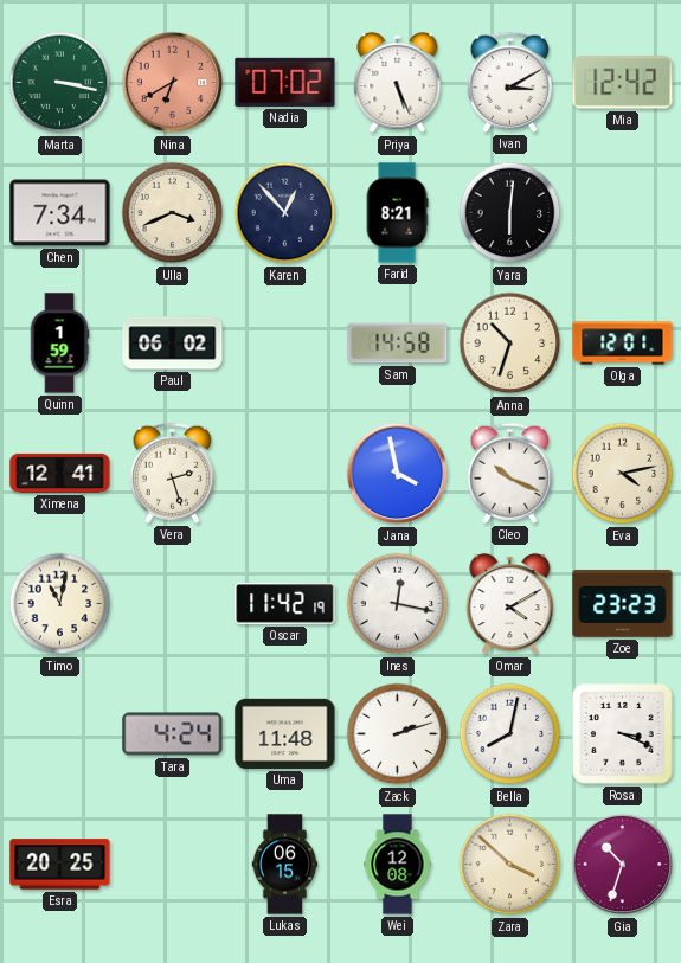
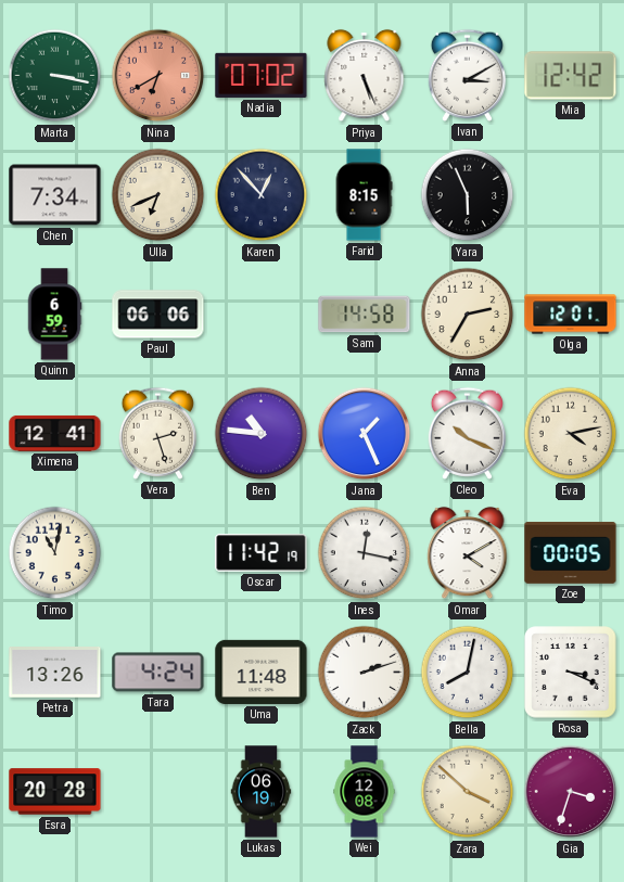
Ulla: 3:41 -> 6:41 (158, 195)
Farid: 8:21 -> 8:15 (364, 195)
Yara: 6:01 -> 5:56 (468, 195)
Quinn: 1:59 -> 6:59 (54, 315)
Paul: 06:02 -> 06:06 (158, 315)
Anna: 10:33 -> 2:35 (468, 315)
Ben: none -> 10:46 (262, 434)
Jana: 3:58 -> 1:26 (365, 434)
Zoe: 23:23 -> 00:05 (571, 552)
Petra: none -> 13:26 (55, 673)
Esra: 20:25 -> 20:28 (55, 792)
Lukas: 06:15 -> 06:19 (262, 792)
Gia: 10:33 -> 3:33 (571, 792)
